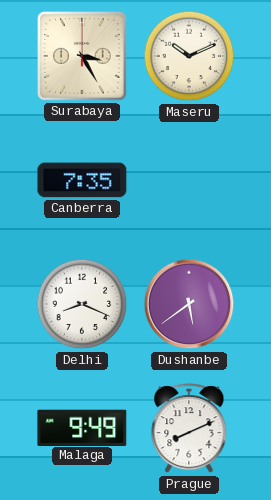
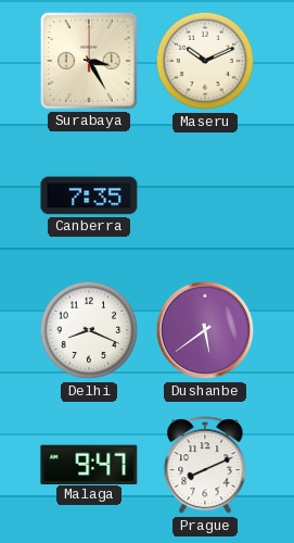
Malaga: 9:49 -> 9:47 (89, 464)
